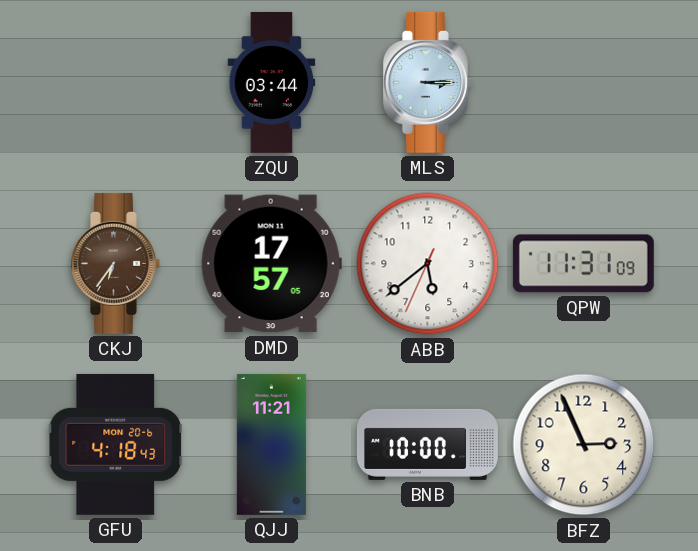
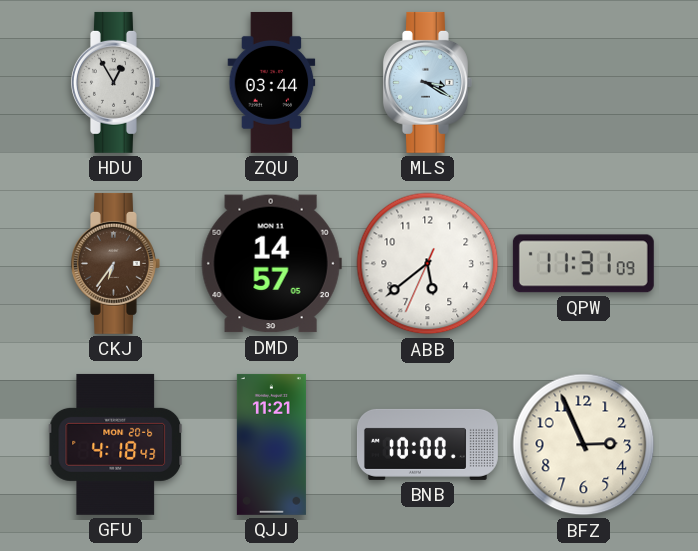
HDU: none -> 12:55 (115, 82)
MLS: 3:15 -> 3:20 (427, 82)
DMD: 17:57 -> 14:57 (271, 264)
